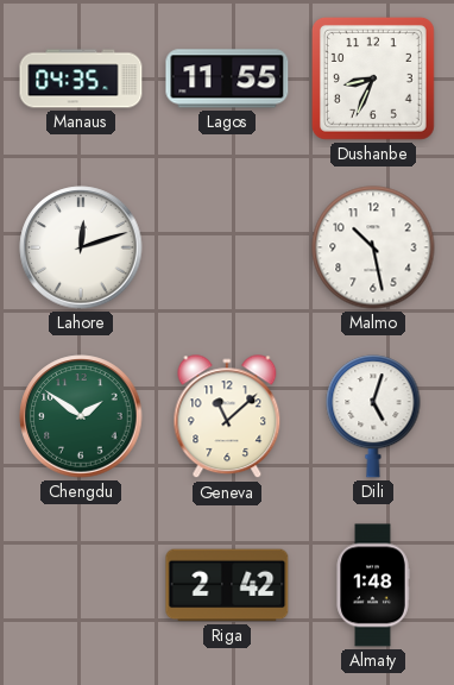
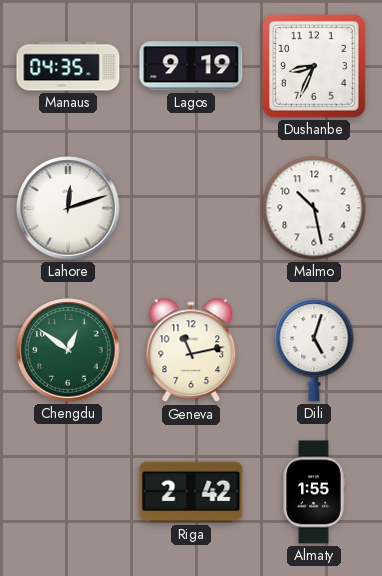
Lagos: 11:55 -> 9:19 (191, 66)
Chengdu: 1:51 -> 12:51 (68, 350)
Geneva: 11:08 -> 11:13 (191, 351)
Almaty: 1:48 -> 1:55 (314, 492)
